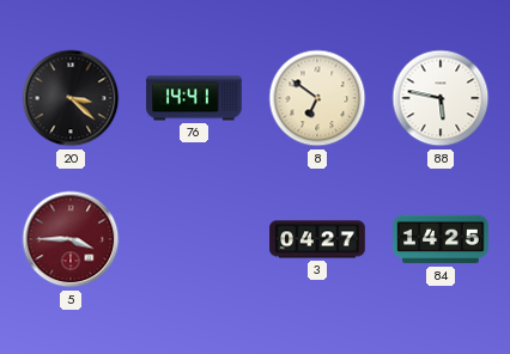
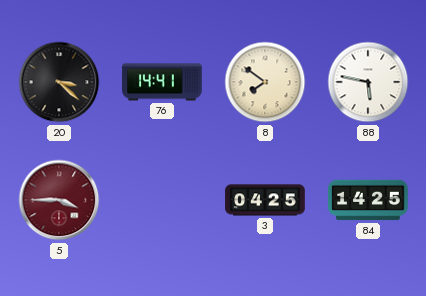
8: 6:51 -> 7:51 (265, 82)
3: 04:27 -> 04:25 (265, 200)
